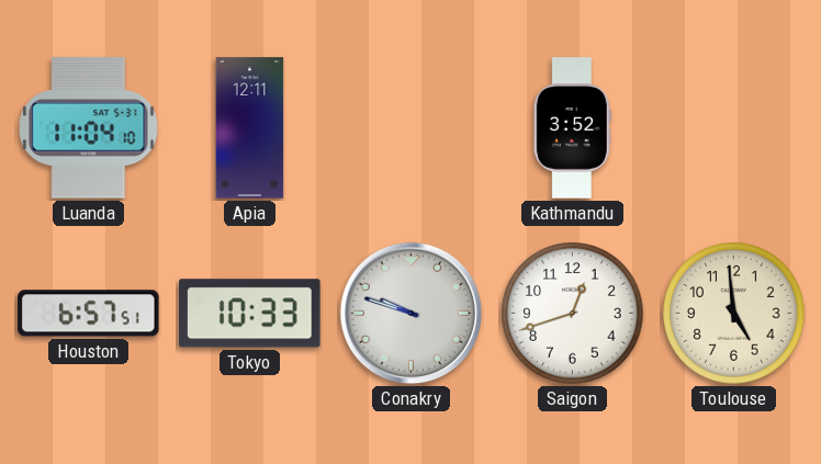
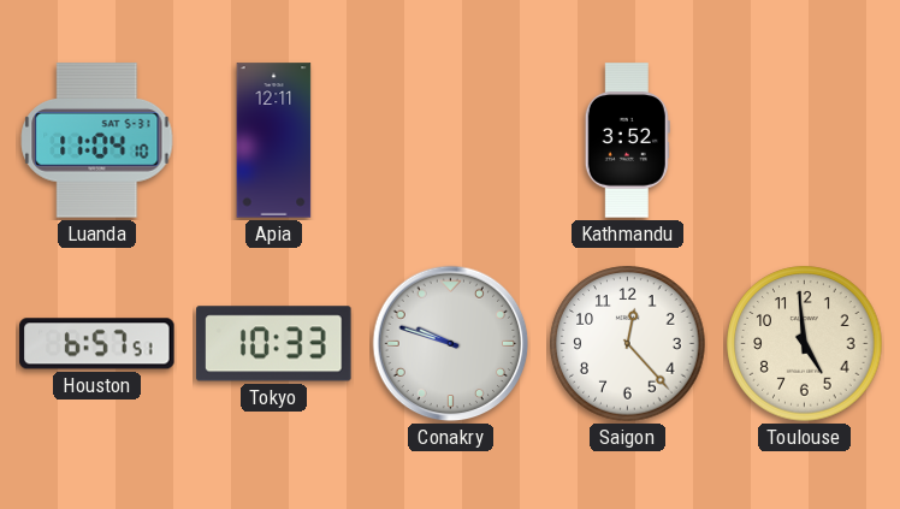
Saigon: 12:42 -> 12:23 (628, 344)
